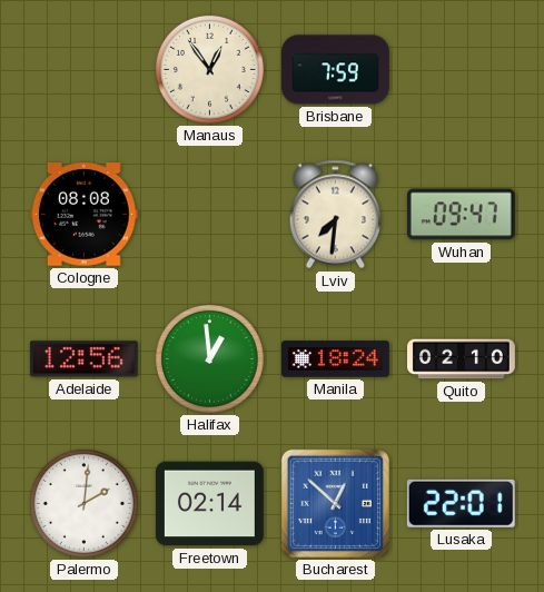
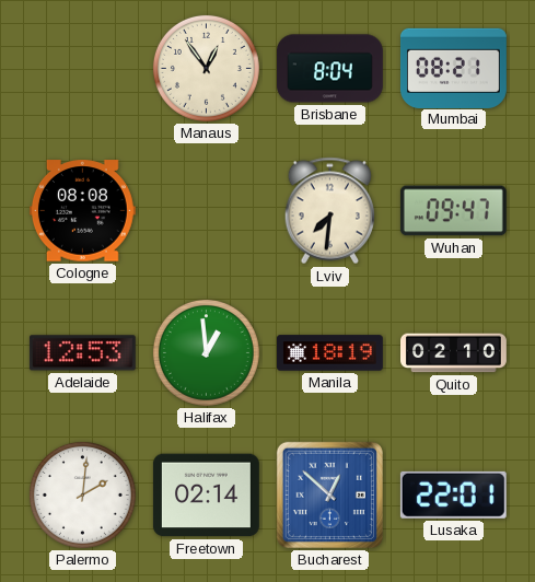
Brisbane: 7:59 -> 8:04 (329, 69)
Mumbai: none -> 08:21 (453, 68)
Adelaide: 12:56 -> 12:53 (82, 353)
Manila: 18:24 -> 18:19 (329, 353)
